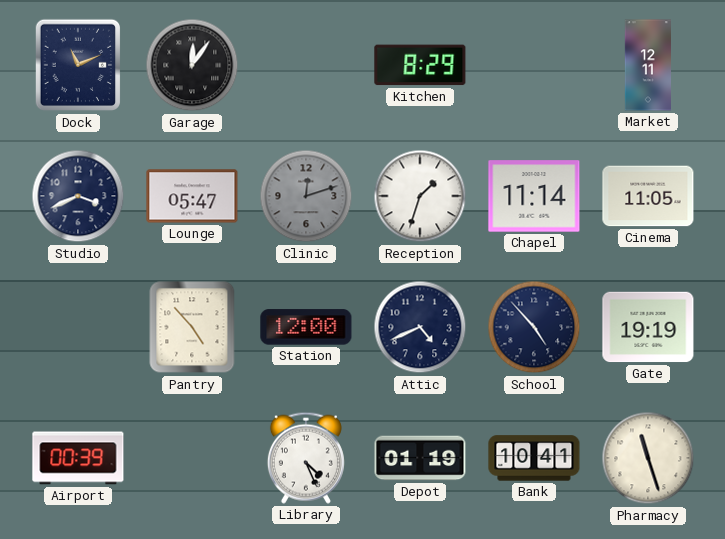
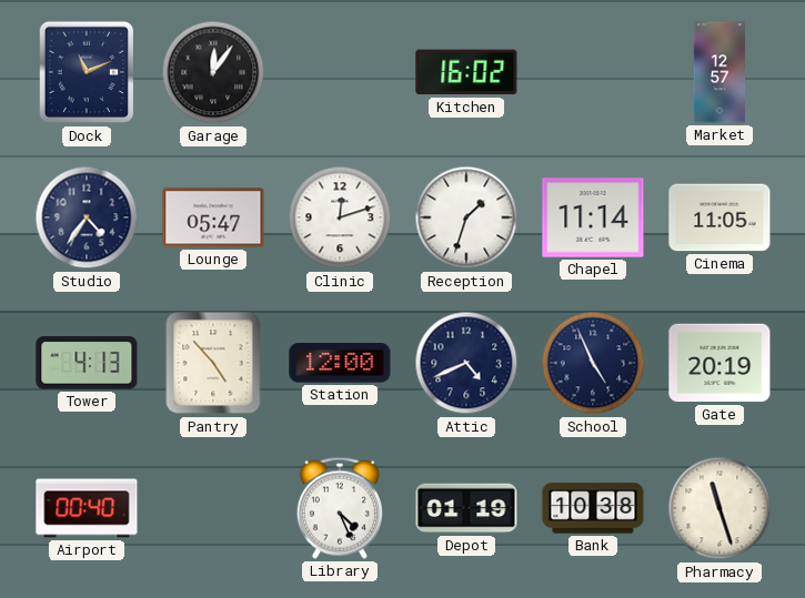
Kitchen: 8:29 -> 16:02 (466, 72)
Market: 12:11 -> 12:57 (718, 72)
Studio: 3:41 -> 4:36 (87, 217)
Clinic dial: grey -> white (340, 217)
Tower: none -> 4:13 (87, 363)
School: 4:53 -> 4:56 (593, 363)
Gate: 19:19 -> 20:19 (720, 363)
Airport: 00:39 -> 00:40 (87, 508)
Bank: 10:41 -> 10:38 (593, 508)
